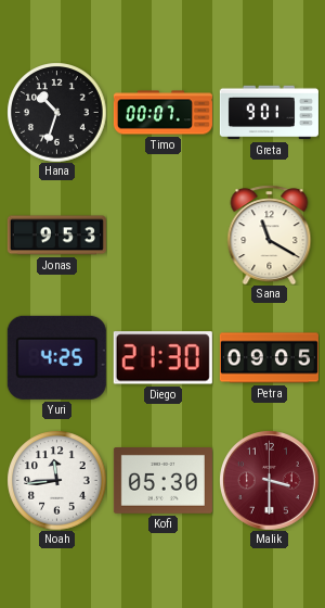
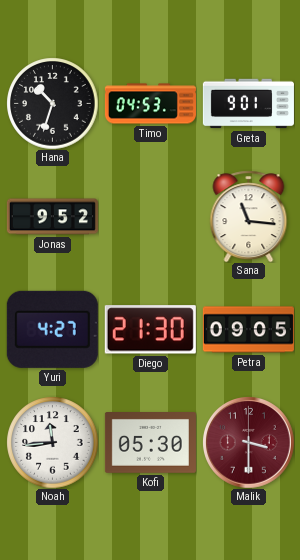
Timo: 00:07 -> 04:53 (150, 104)
Jonas: 9:53 -> 9:52 (52, 217)
Sana: 11:20 -> 11:16 (249, 216)
Yuri: 4:25 -> 4:27 (52, 329)
